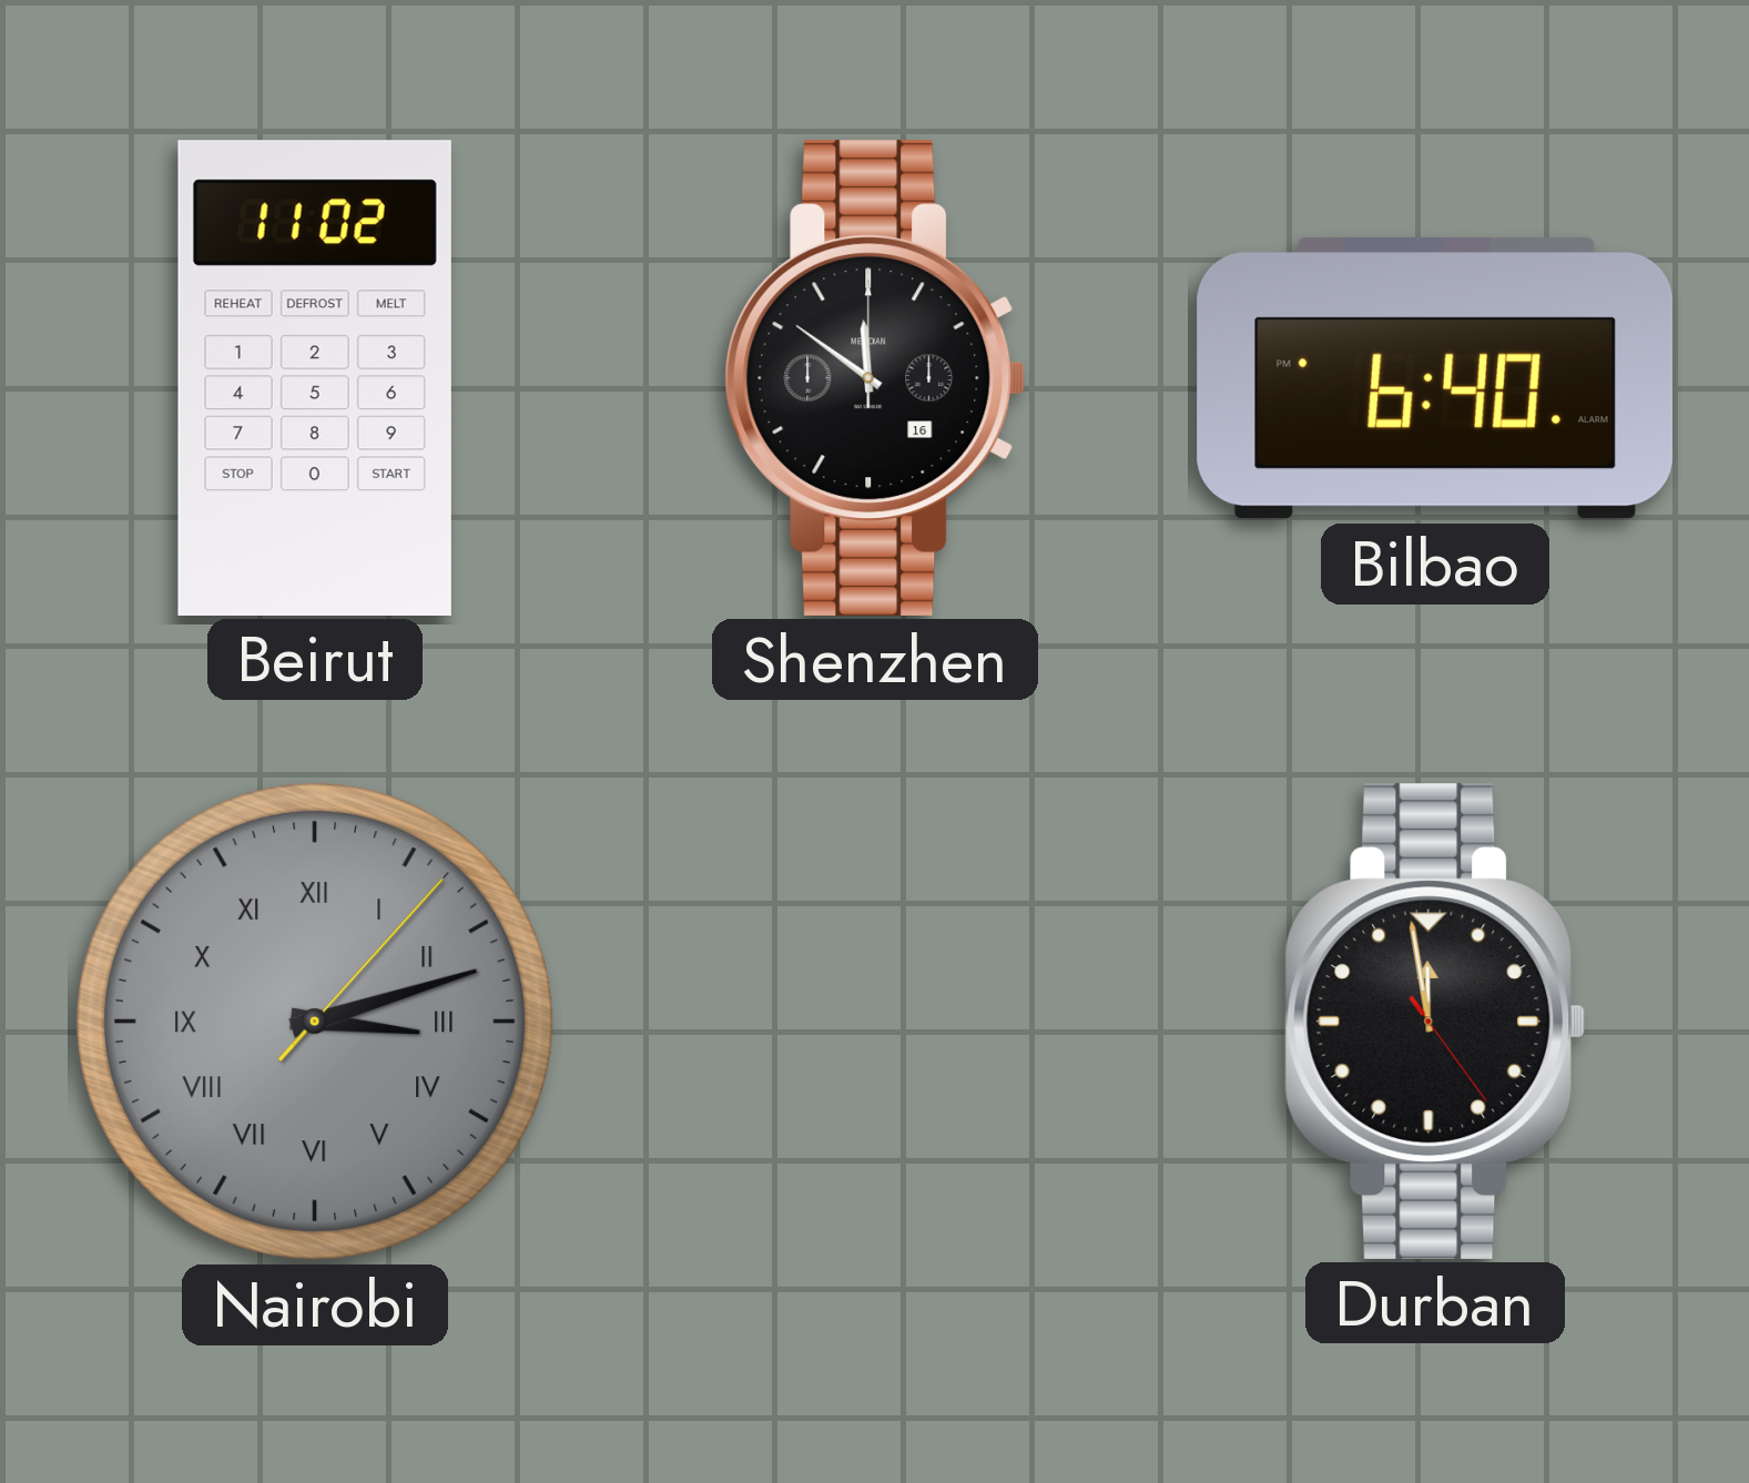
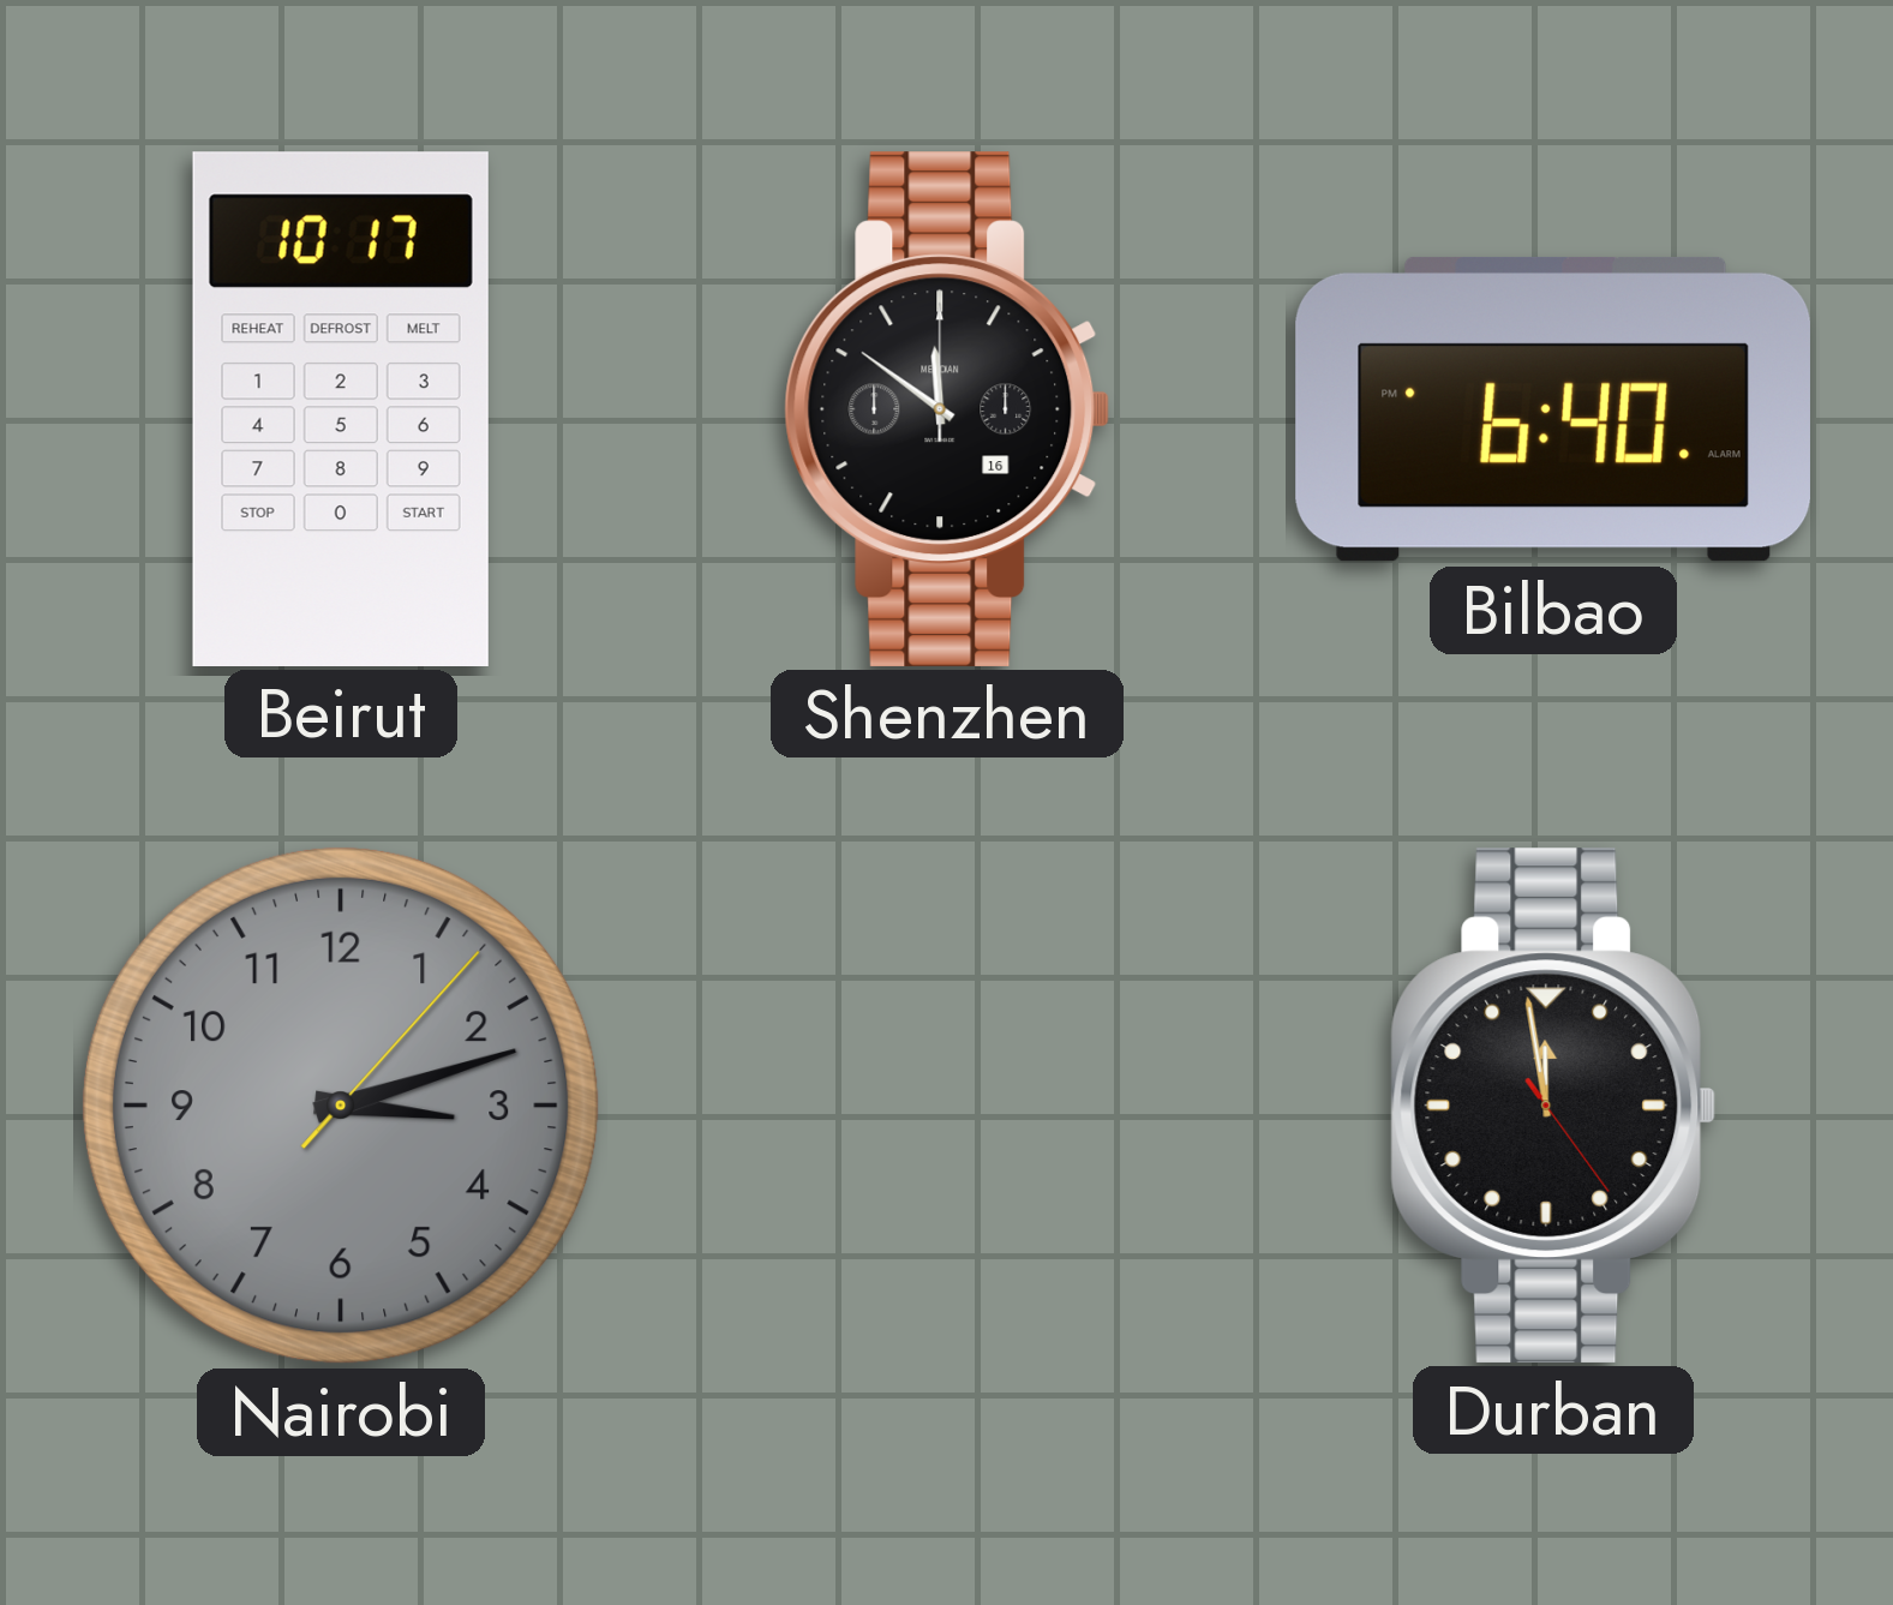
Beirut: 11:02 -> 10:17 (341, 408)
Nairobi numerals: Roman -> Arabic (341, 1106)
